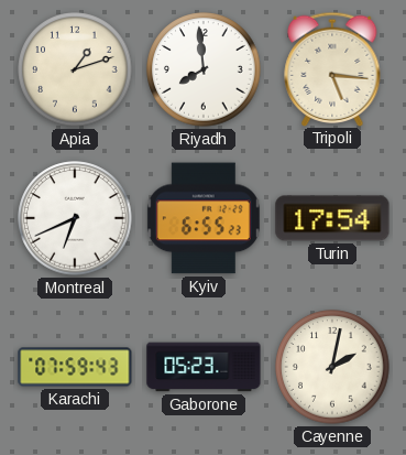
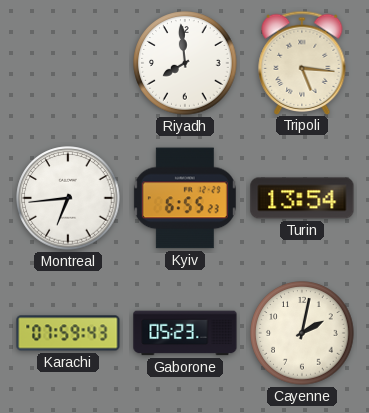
Apia: 1:12 -> none (75, 69)
Montreal: 6:41 -> 6:44 (68, 198)
Turin: 17:54 -> 13:54 (302, 198)
